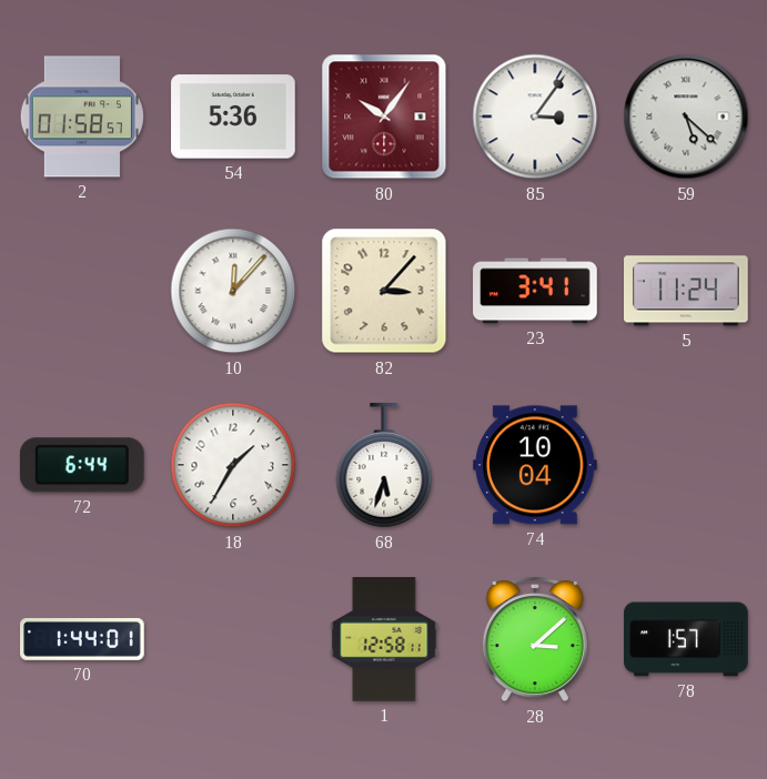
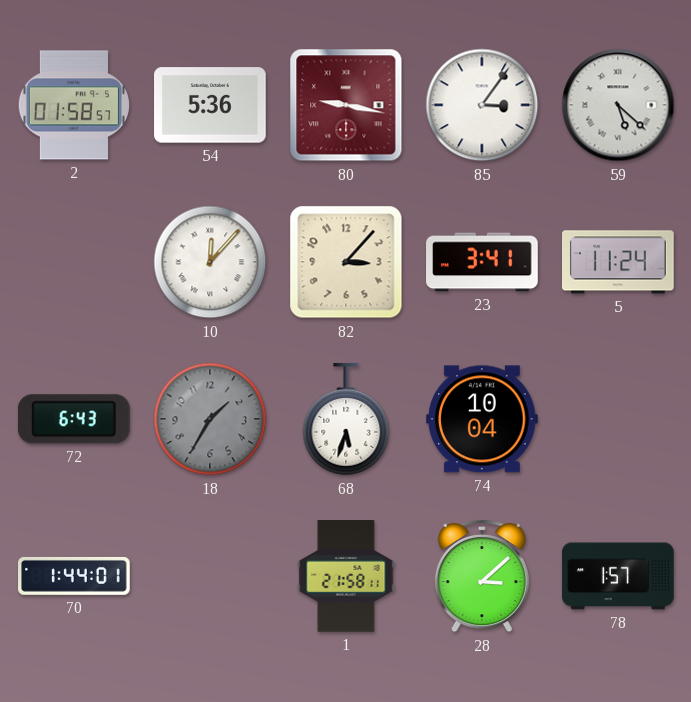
80: 10:06 -> 9:17 (346, 105)
72: 6:44 -> 6:43 (74, 419)
18 dial: white -> grey (210, 419)
1: 12:58 -> 21:58 (346, 576)
